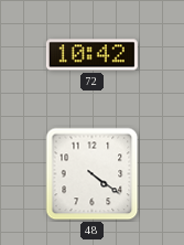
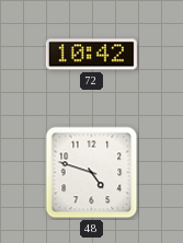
48: 4:21 -> 4:48 (92, 173)
